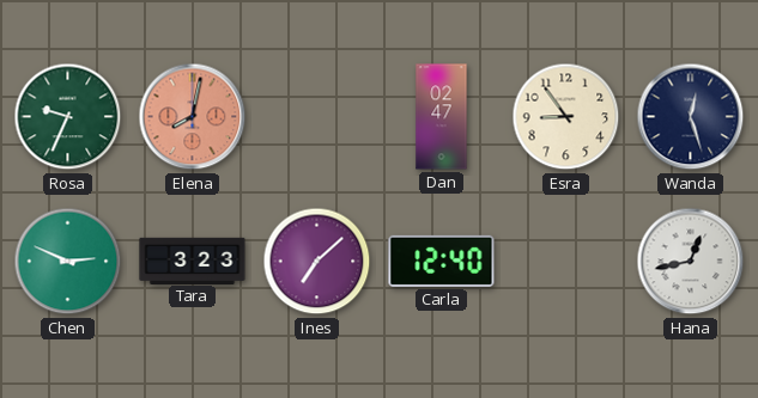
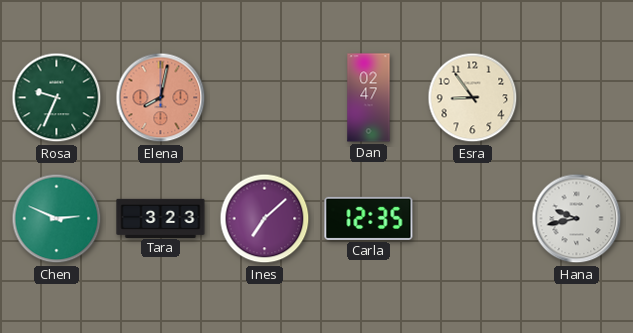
Wanda: 12:27 -> none (691, 117)
Carla: 12:40 -> 12:35 (369, 218)
Hana: 12:43 -> 9:43 (577, 219)
